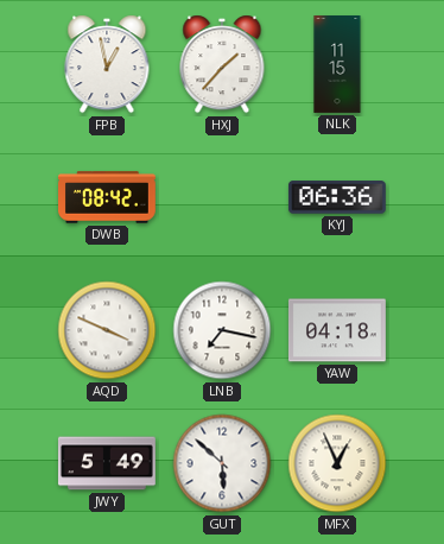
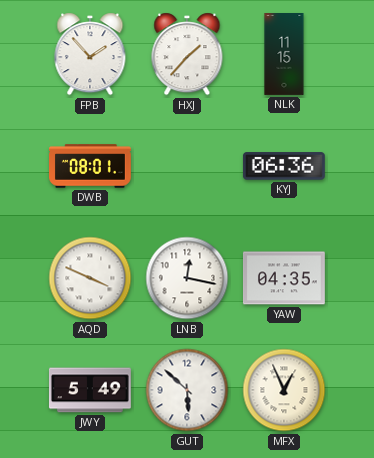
FPB: 12:58 -> 1:53 (90, 54)
DWB: 08:42 -> 08:01 (91, 166)
LNB: 7:17 -> 12:17 (187, 278)
YAW: 04:18 -> 04:35 (284, 278)
